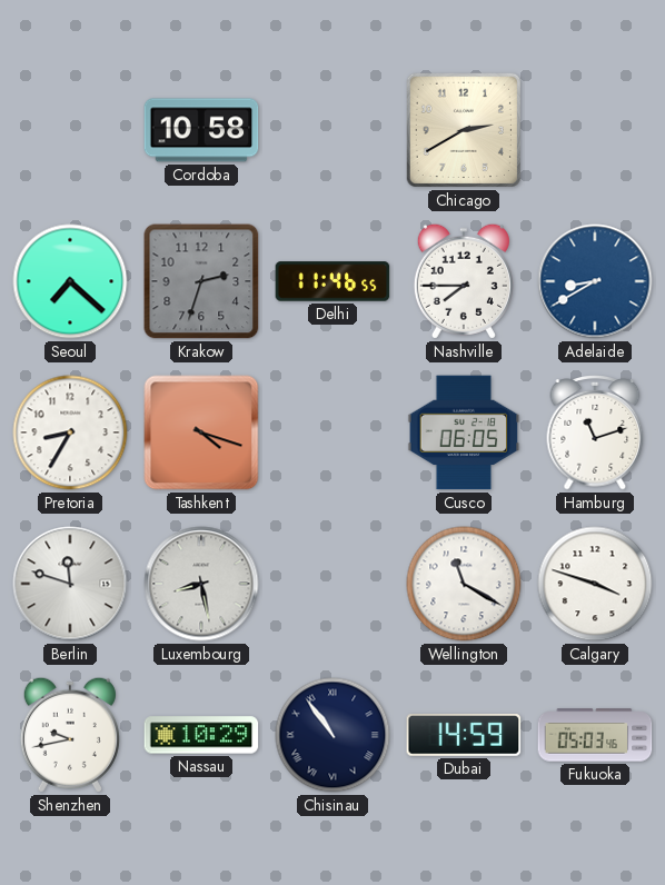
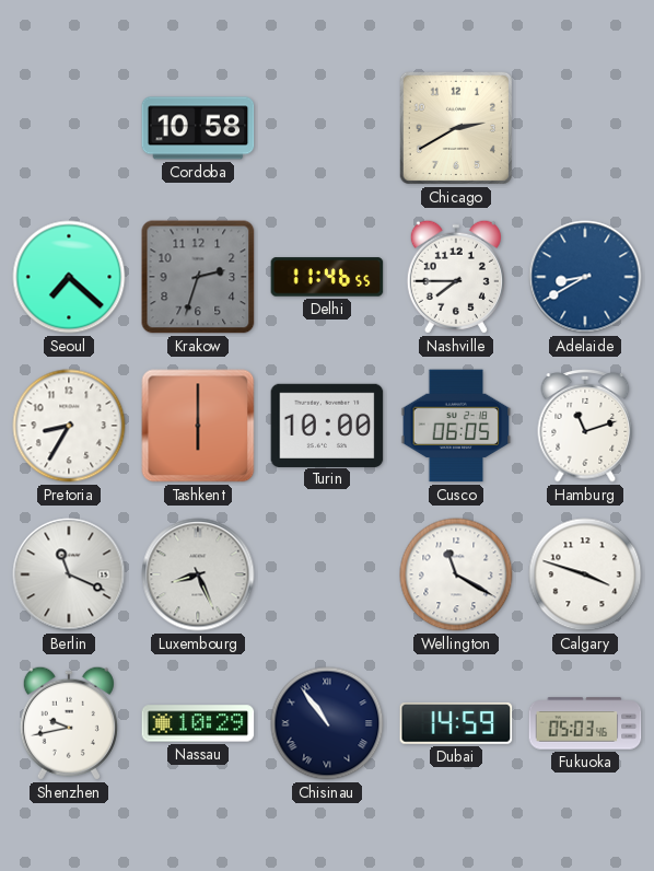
Tashkent: 4:18 -> 6:00 (198, 426)
Turin: none -> 10:00 (327, 425)
Berlin: 11:48 -> 11:19 (69, 574)
Luxembourg: 8:28 -> 8:26 (198, 574)
